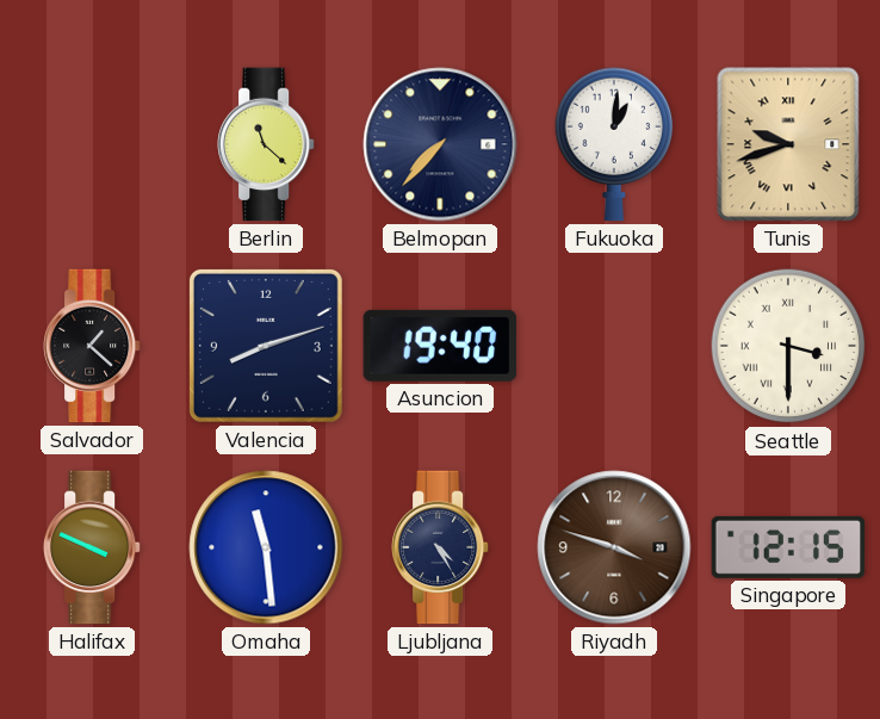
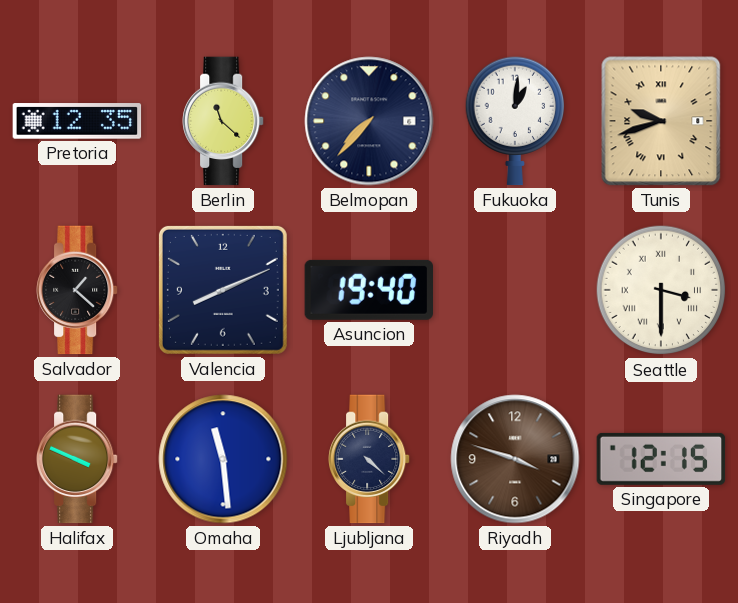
Pretoria: none -> 12:35 (77, 121)
Valencia: 8:12 -> 8:11 (223, 290)
Ljubljana: 4:25 -> 4:22 (370, 459)
